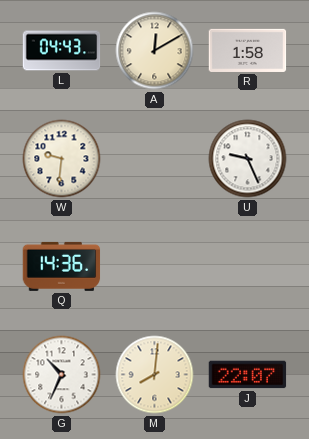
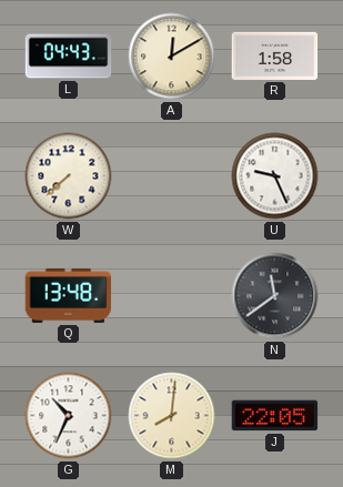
W: 9:31 -> 7:38 (69, 176)
Q: 14:36 -> 13:48 (69, 295)
N: none -> 11:39 (275, 296)
J: 22:07 -> 22:05 (275, 416)
